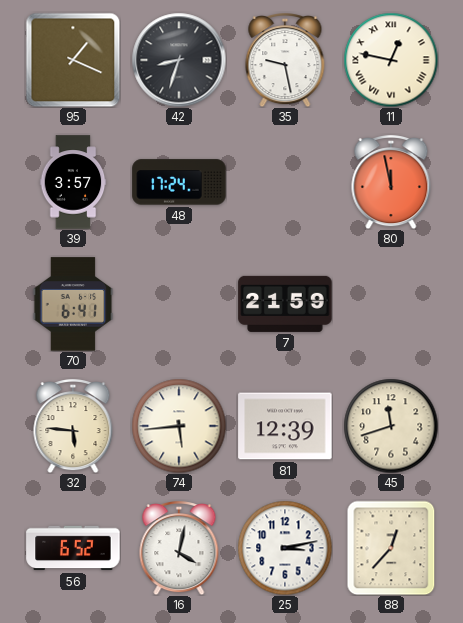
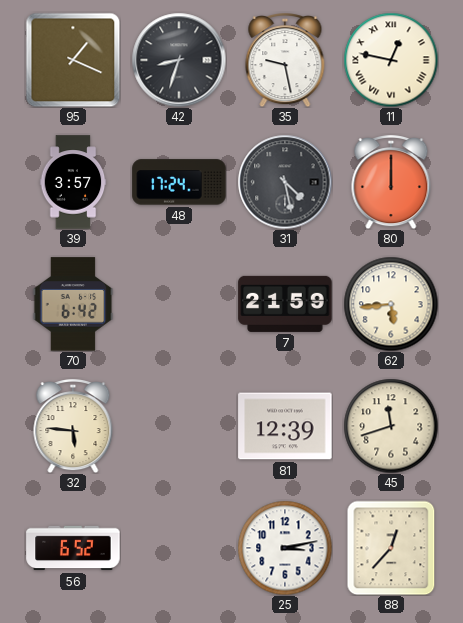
31: none -> 4:28 (285, 182)
80: 11:58 -> 12:00 (391, 183)
70: 6:41 -> 6:42 (73, 304)
62: none -> 5:44 (391, 304)
74: 5:44 -> none (179, 426)
16: 4:02 -> none (179, 549)
